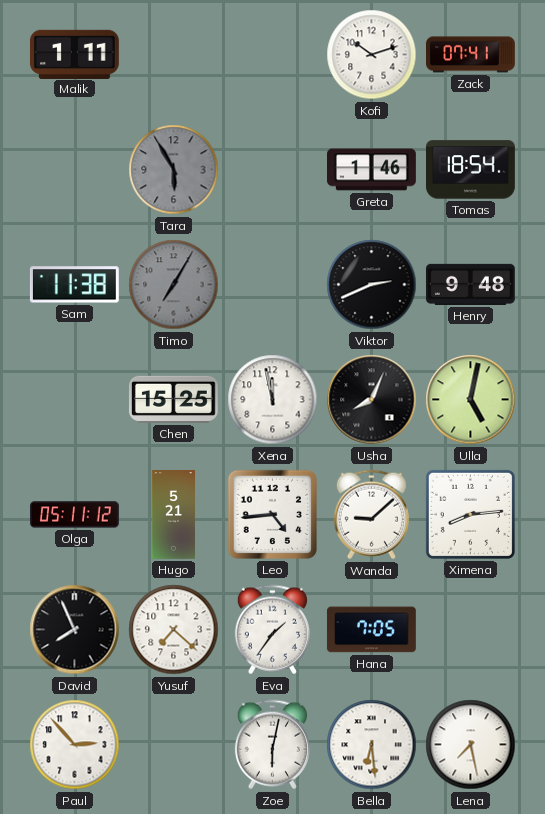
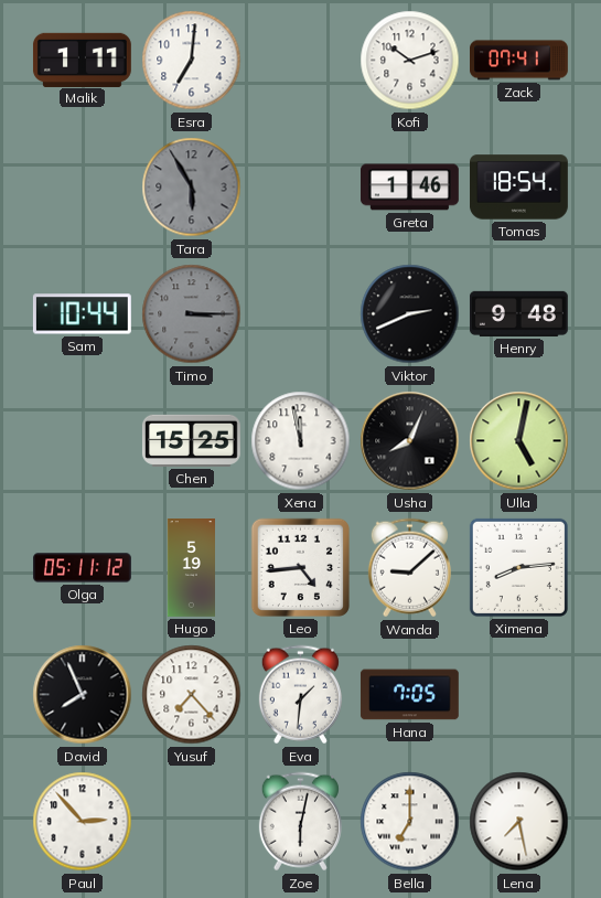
Esra: none -> 7:01 (192, 61)
Sam: 11:38 -> 10:44 (82, 314)
Timo: 7:05 -> 3:15 (192, 314)
Hugo: 5:21 -> 5:19 (191, 568)
Yusuf: 7:22 -> 7:23 (192, 695)
Eva: 1:36 -> 1:31 (300, 695)
Bella: 6:29 -> 7:00 (410, 822)
